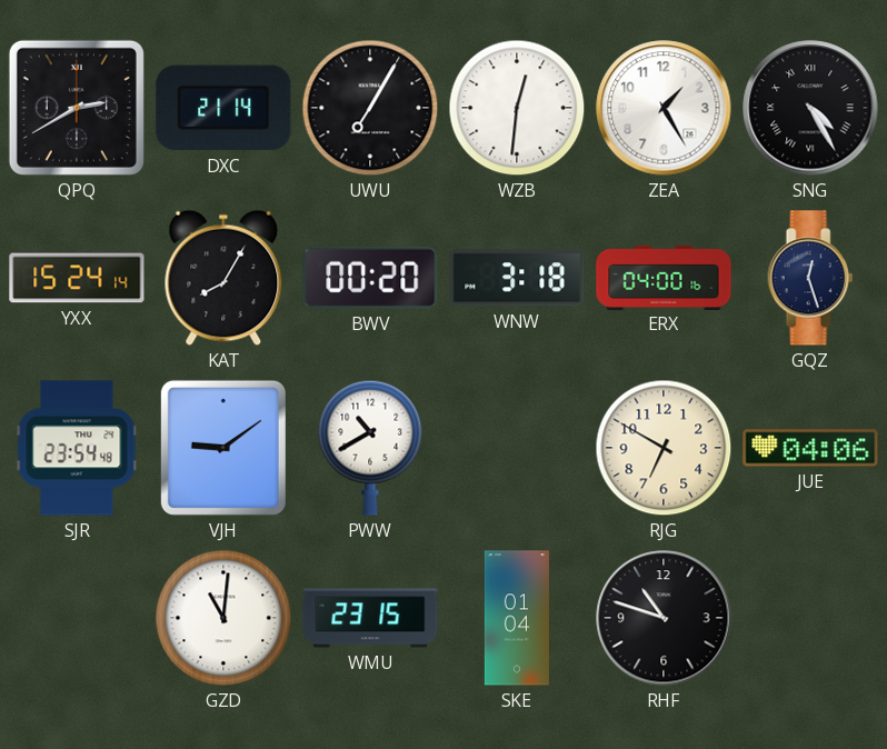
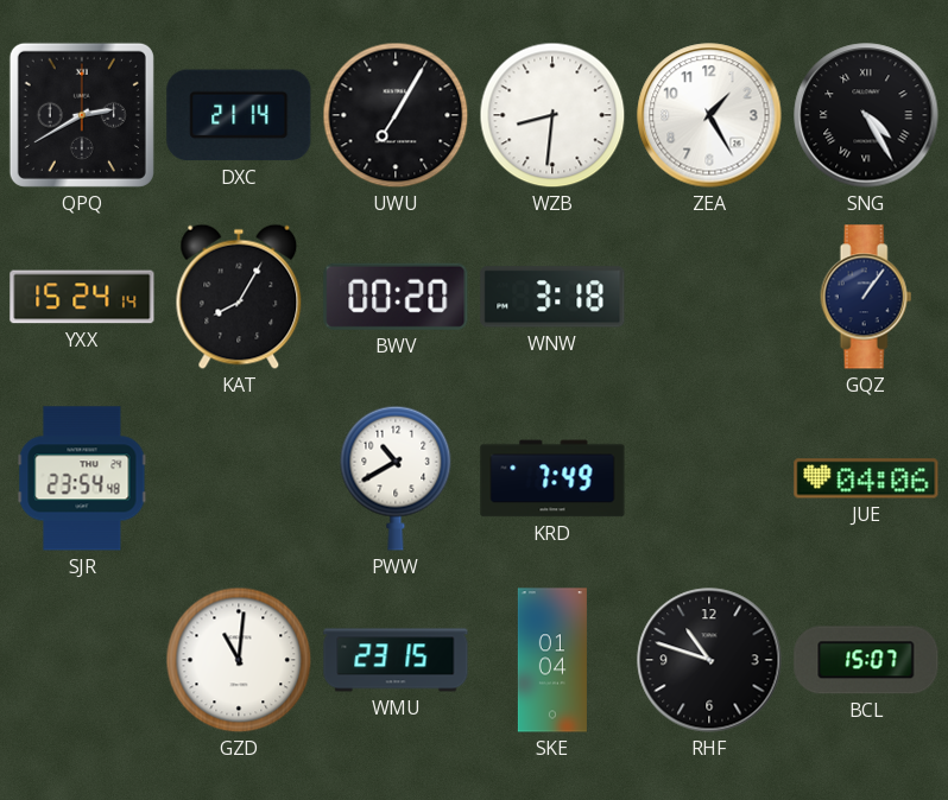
WZB: 12:31 -> 8:31 (552, 115)
ERX: 04:00 -> none (664, 277)
GQZ: 12:27 -> 1:06 (866, 297)
VJH: 9:09 -> none (223, 448)
KRD: none -> 7:49 (552, 478)
RJG: 6:50 -> none (664, 448)
BCL: none -> 15:07 (866, 660)
